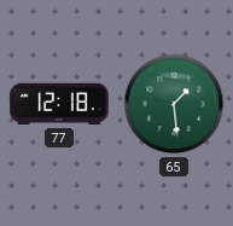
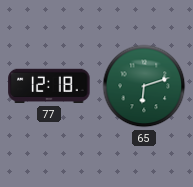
65: 1:29 -> 6:12 (144, 86)
